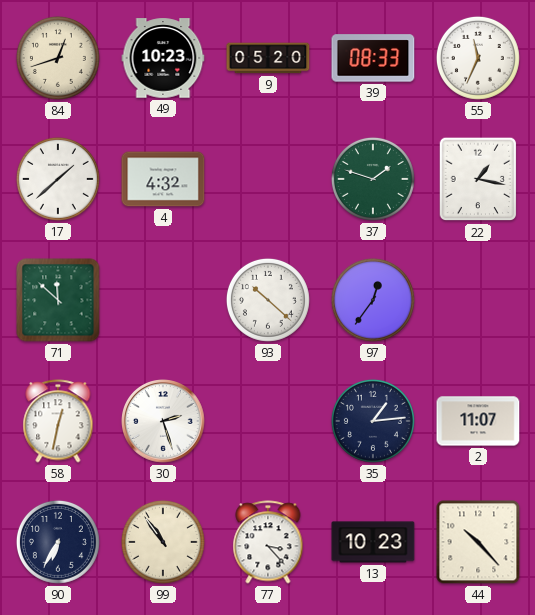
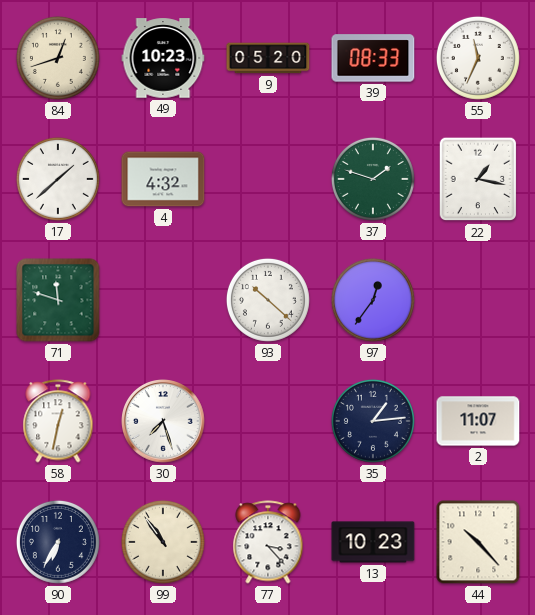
71: 11:52 -> 11:48 (58, 300)
30: 2:27 -> 7:27 (164, 422)
